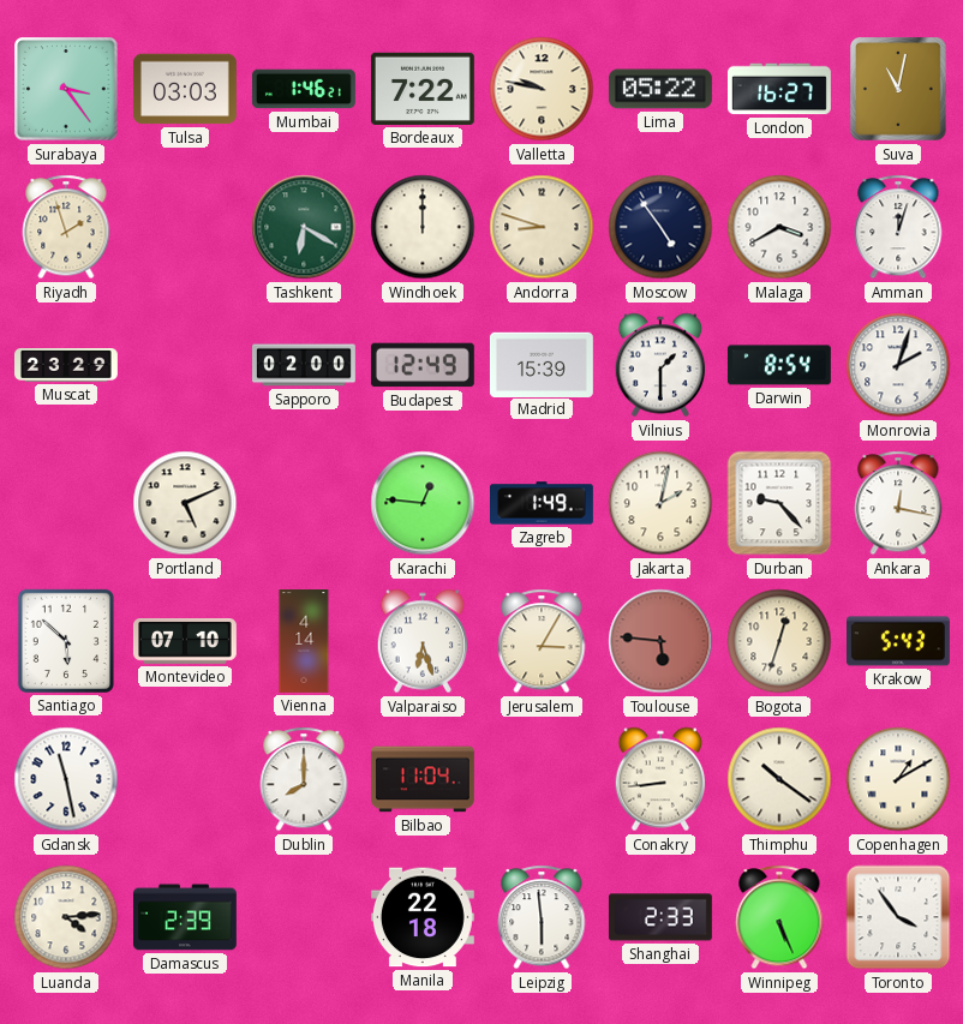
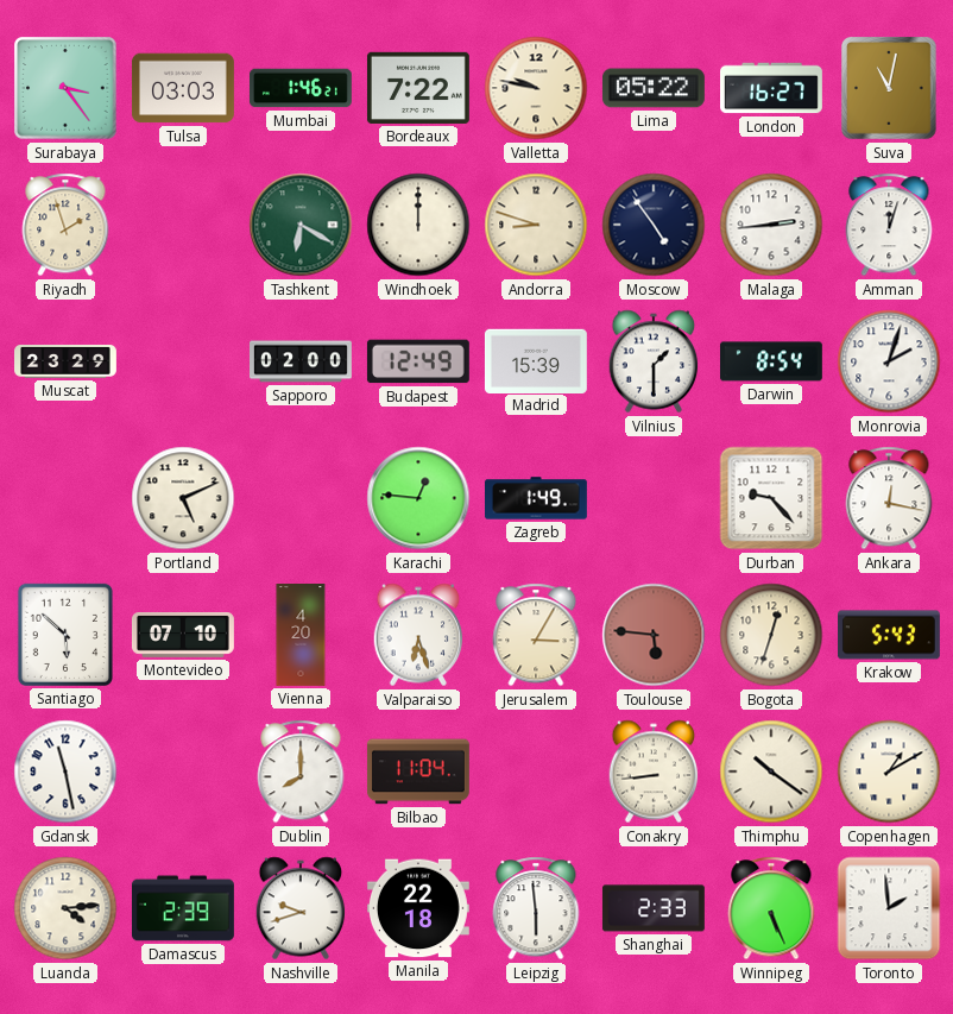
Malaga: 3:40 -> 2:44 (771, 225)
Jakarta: 2:02 -> none (660, 503)
Vienna: 4:14 -> 4:20 (301, 636)
Nashville: none -> 9:42 (301, 908)
Toronto: 3:54 -> 1:59 (889, 908)
